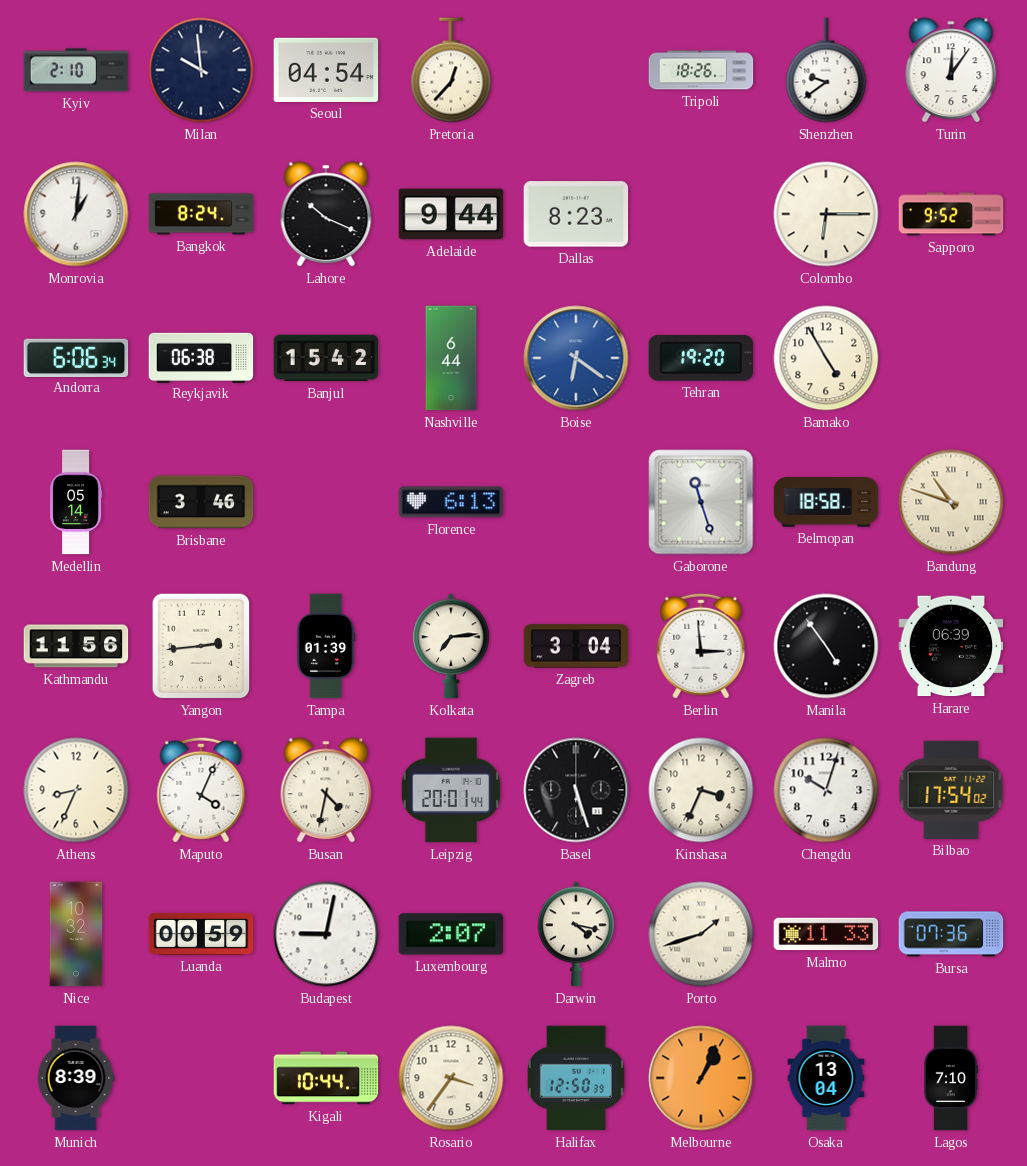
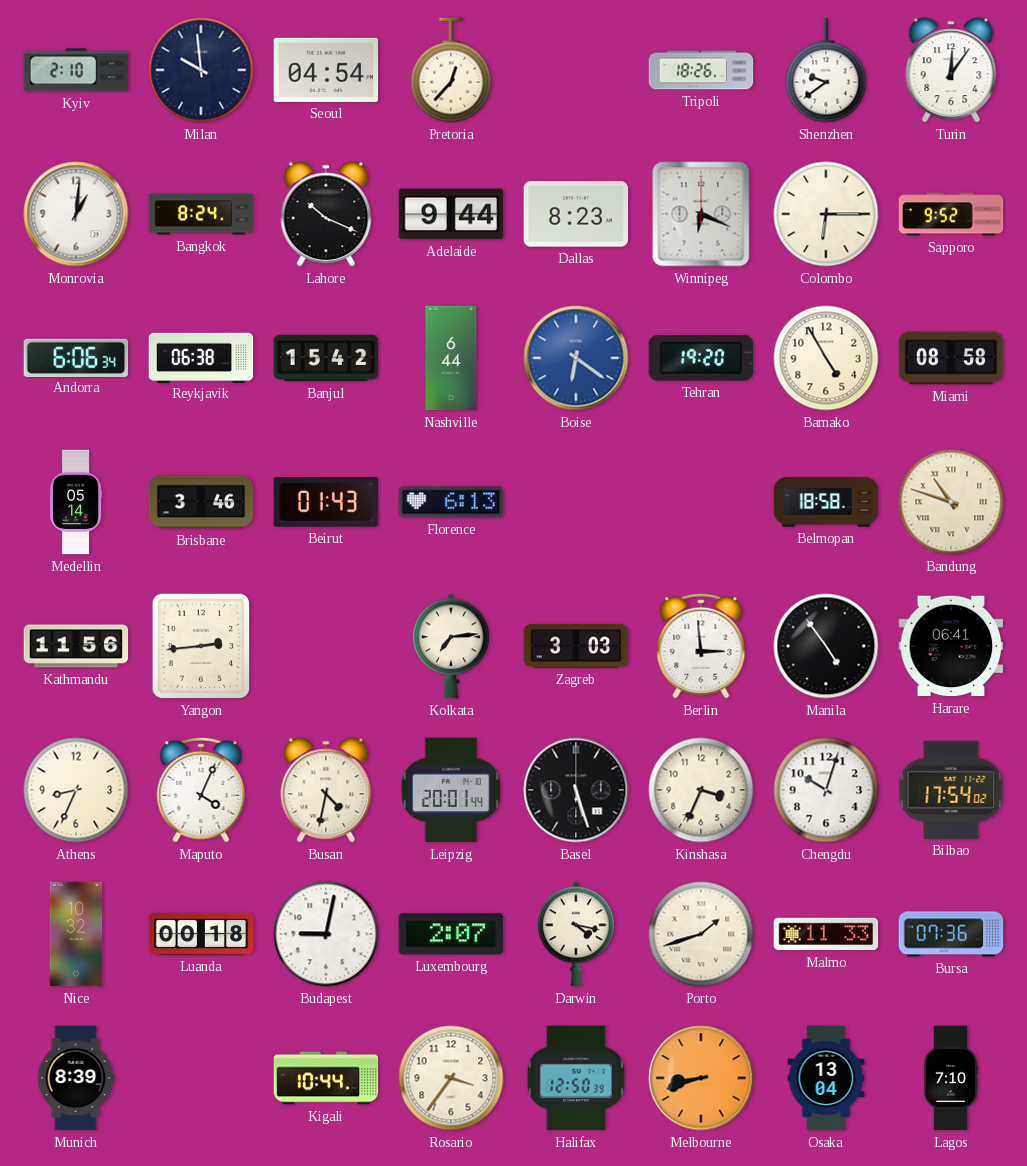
Winnipeg: none -> 6:19 (701, 214)
Miami: none -> 08:58 (951, 358)
Beirut: none -> 01:43 (326, 502)
Gaborone: 11:27 -> none (701, 502)
Tampa: 01:39 -> none (326, 646)
Zagreb: 3:04 -> 3:03 (576, 646)
Harare: 06:39 -> 06:41 (951, 646)
Luanda: 00:59 -> 00:18 (201, 934)
Melbourne: 1:04 -> 8:42 (701, 1078)
